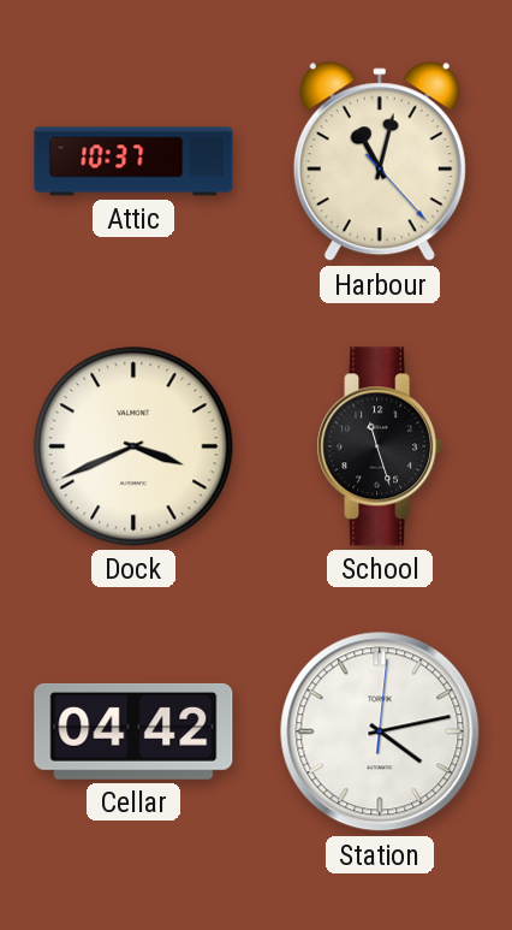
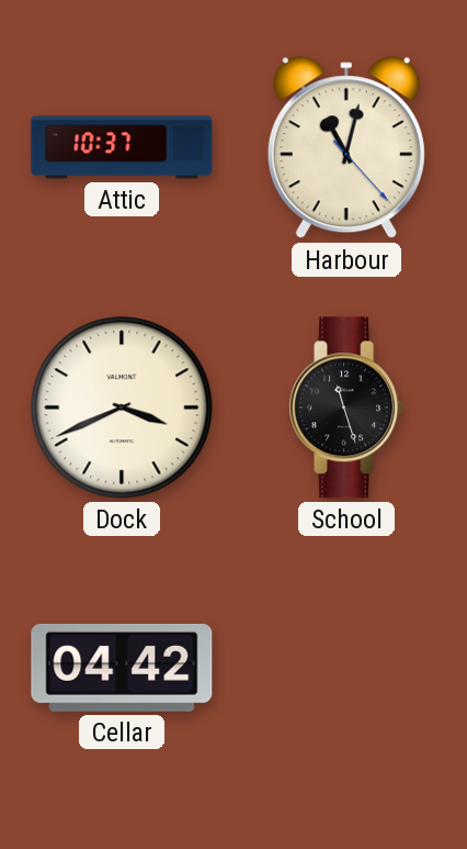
Station: 4:13 -> none (380, 731)
